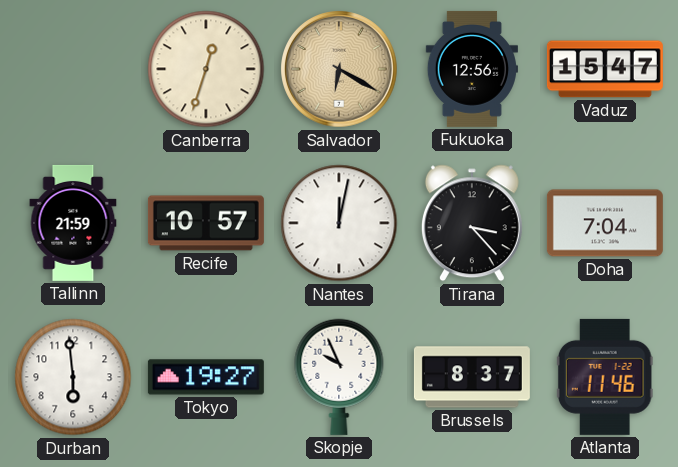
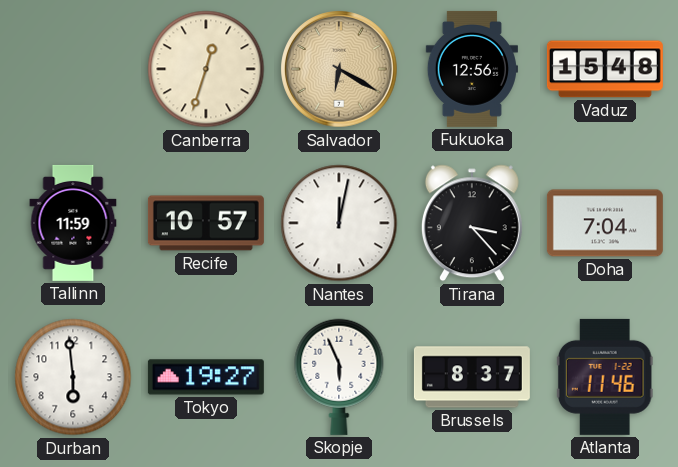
Vaduz: 15:47 -> 15:48 (605, 69)
Tallinn: 21:59 -> 11:59 (73, 223)
Skopje: 9:56 -> 5:56 (339, 377)
